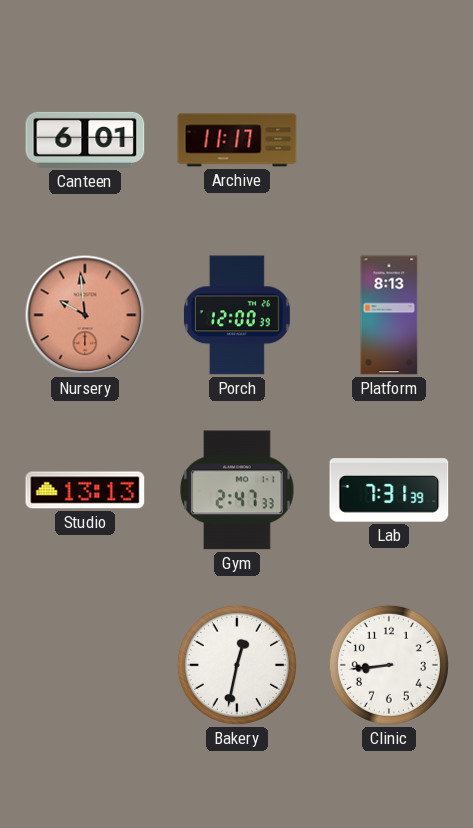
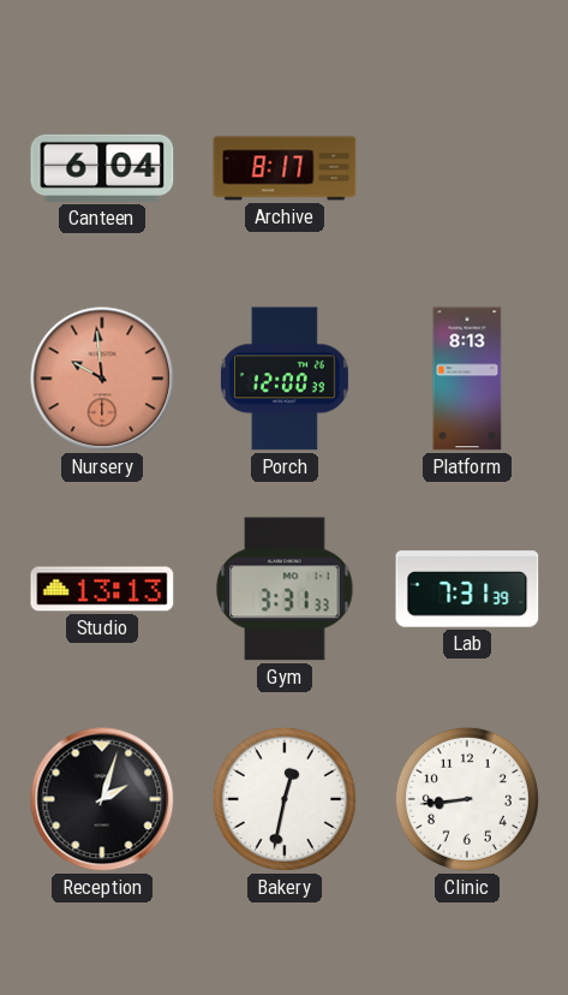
Canteen: 6:01 -> 6:04 (102, 168)
Archive: 11:17 -> 8:17 (285, 168)
Gym: 2:47 -> 3:31 (285, 589)
Reception: none -> 2:03 (102, 799)
